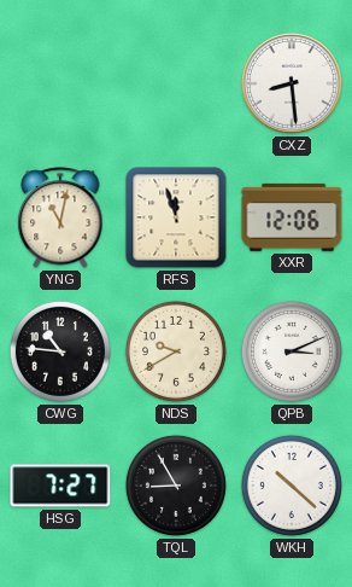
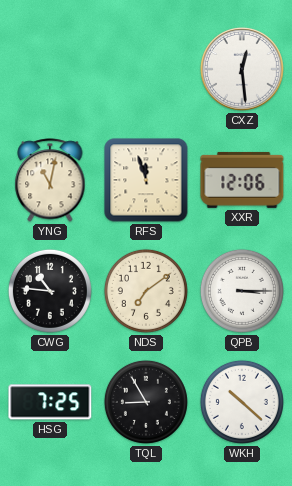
CXZ: 8:29 -> 12:29 (242, 69)
NDS: 9:40 -> 7:09 (146, 291)
QPB: 3:11 -> 3:15 (242, 291)
HSG: 7:27 -> 7:25 (50, 402)
